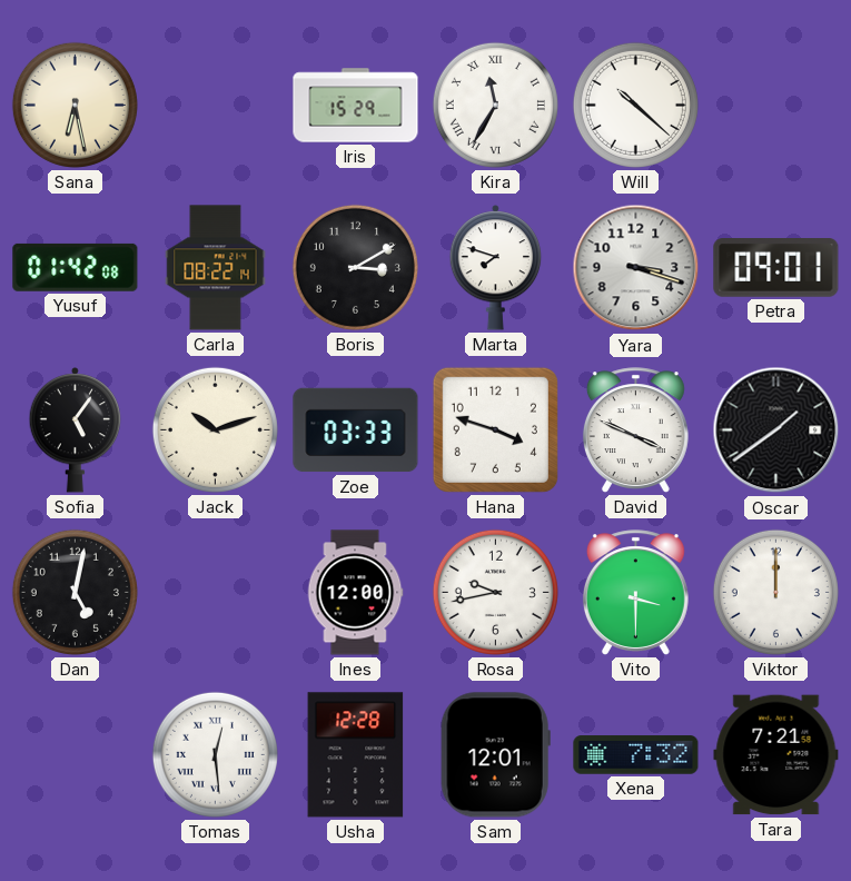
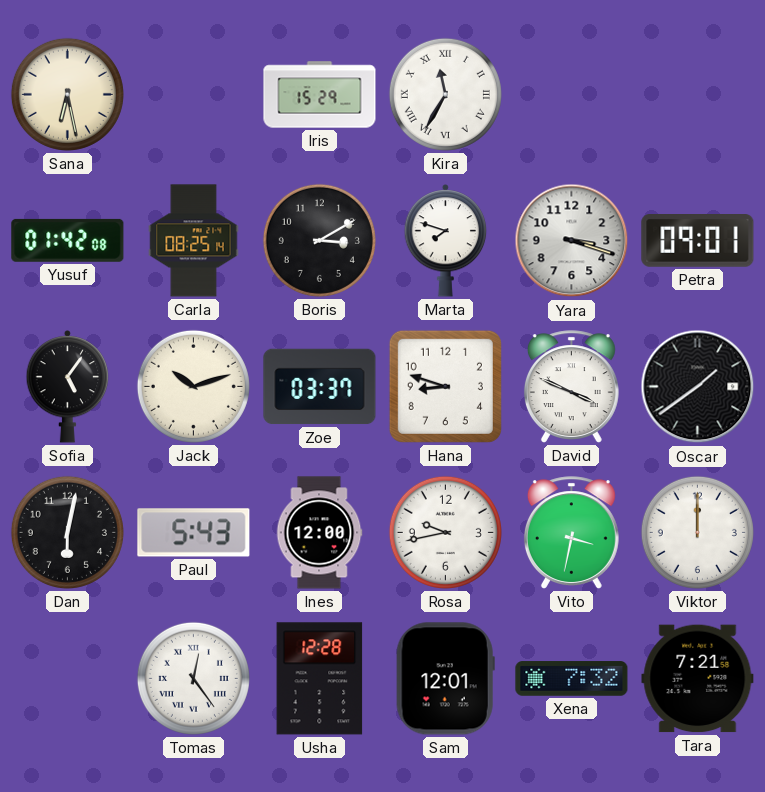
Will: 10:22 -> none (635, 105)
Carla: 08:22 -> 08:25 (194, 241)
Zoe: 03:33 -> 03:37 (320, 387)
Hana: 3:48 -> 8:48 (445, 386)
Dan: 5:02 -> 6:02 (67, 532)
Paul: none -> 5:43 (194, 533)
Vito: 3:30 -> 3:32 (571, 533)
Tomas: 12:29 -> 12:24 (193, 678)
